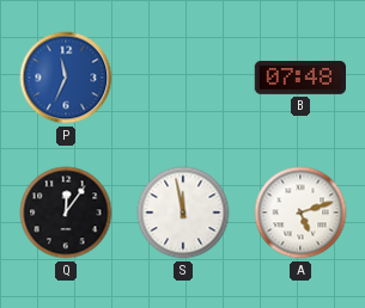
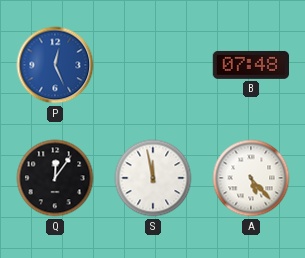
P: 11:34 -> 12:26 (55, 65)
A: 5:12 -> 5:23 (251, 178)
